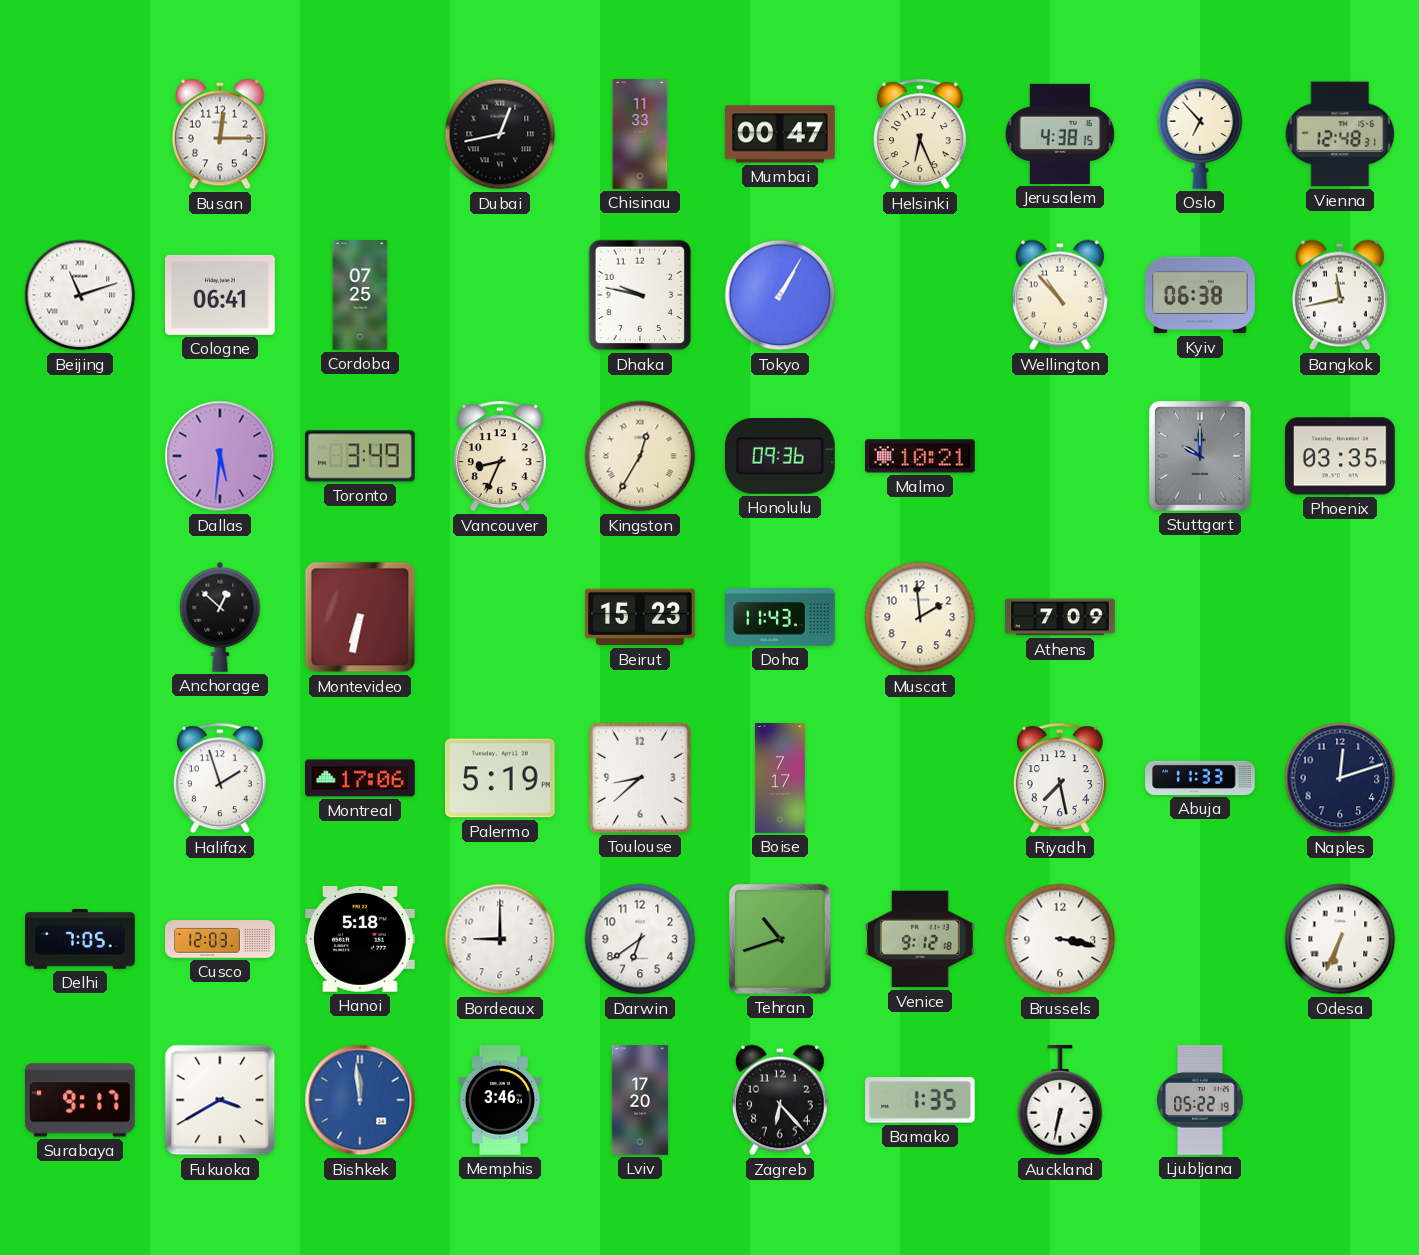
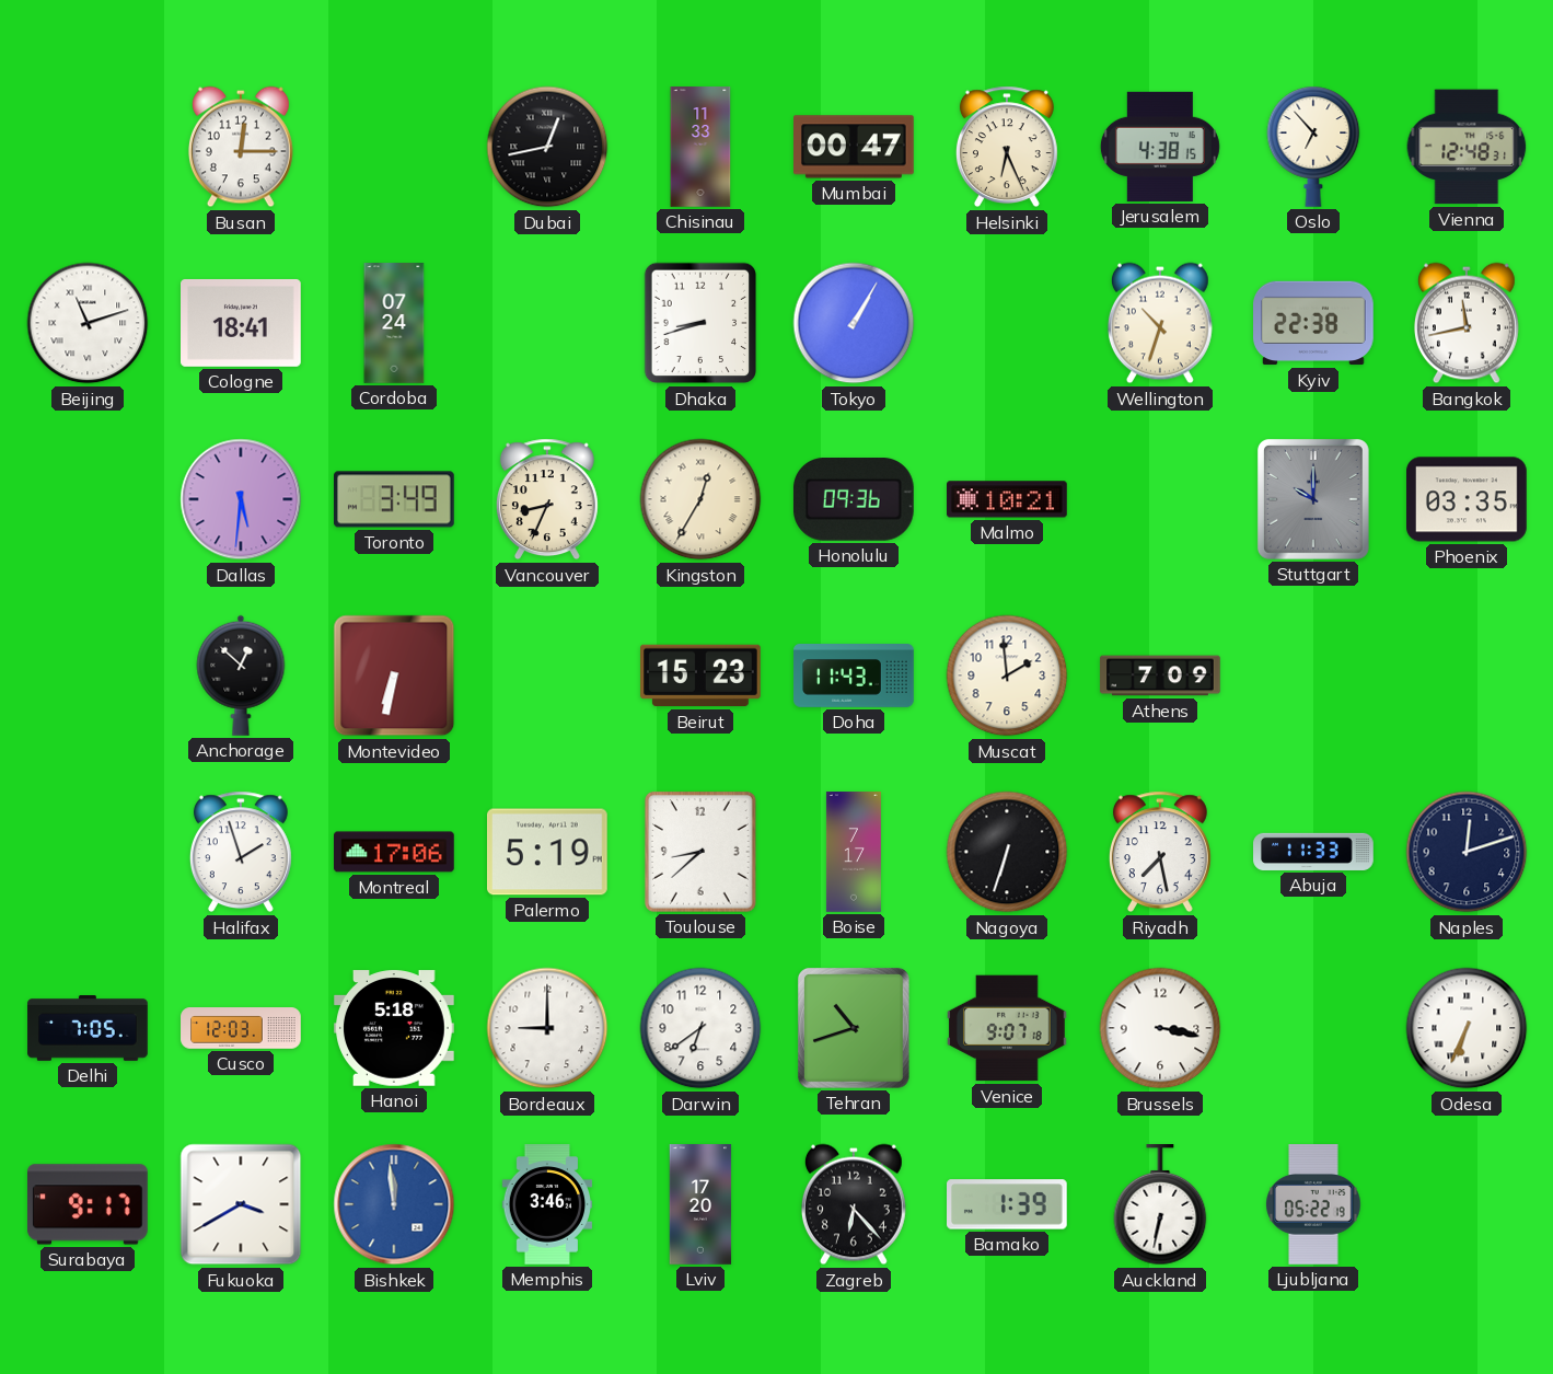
Cologne: 06:41 -> 18:41 (242, 323)
Cordoba: 07:25 -> 07:24 (394, 323)
Dhaka: 9:47 -> 8:42 (700, 323)
Wellington: 10:53 -> 10:33 (1160, 323)
Kyiv: 06:38 -> 22:38 (1314, 323)
Nagoya: none -> 6:33 (1007, 852)
Venice: 9:12 -> 9:07 (1008, 1028)
Bamako: 1:35 -> 1:39 (1008, 1204)
